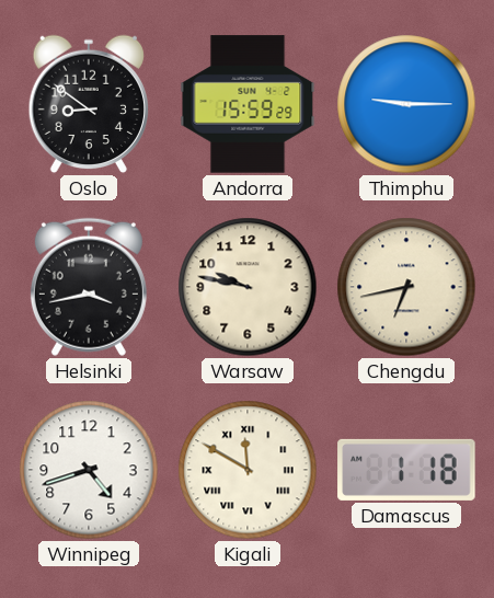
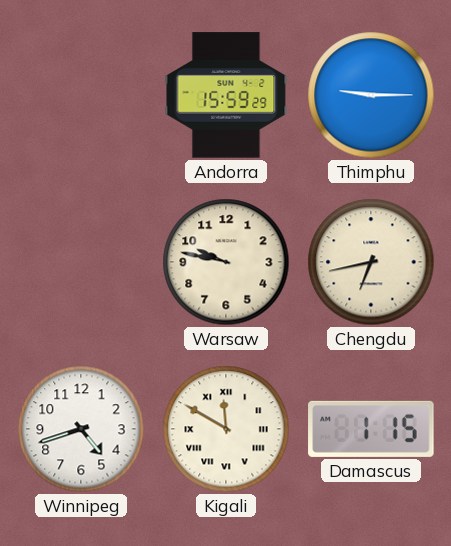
Oslo: 8:51 -> none (88, 104)
Helsinki: 3:43 -> none (89, 287)
Damascus: 1:18 -> 1:15 (371, 429)
